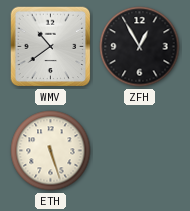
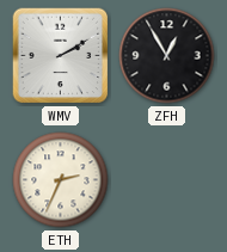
WMV: 10:39 -> 2:10 (61, 56)
ETH: 5:27 -> 2:34 (61, 180)
